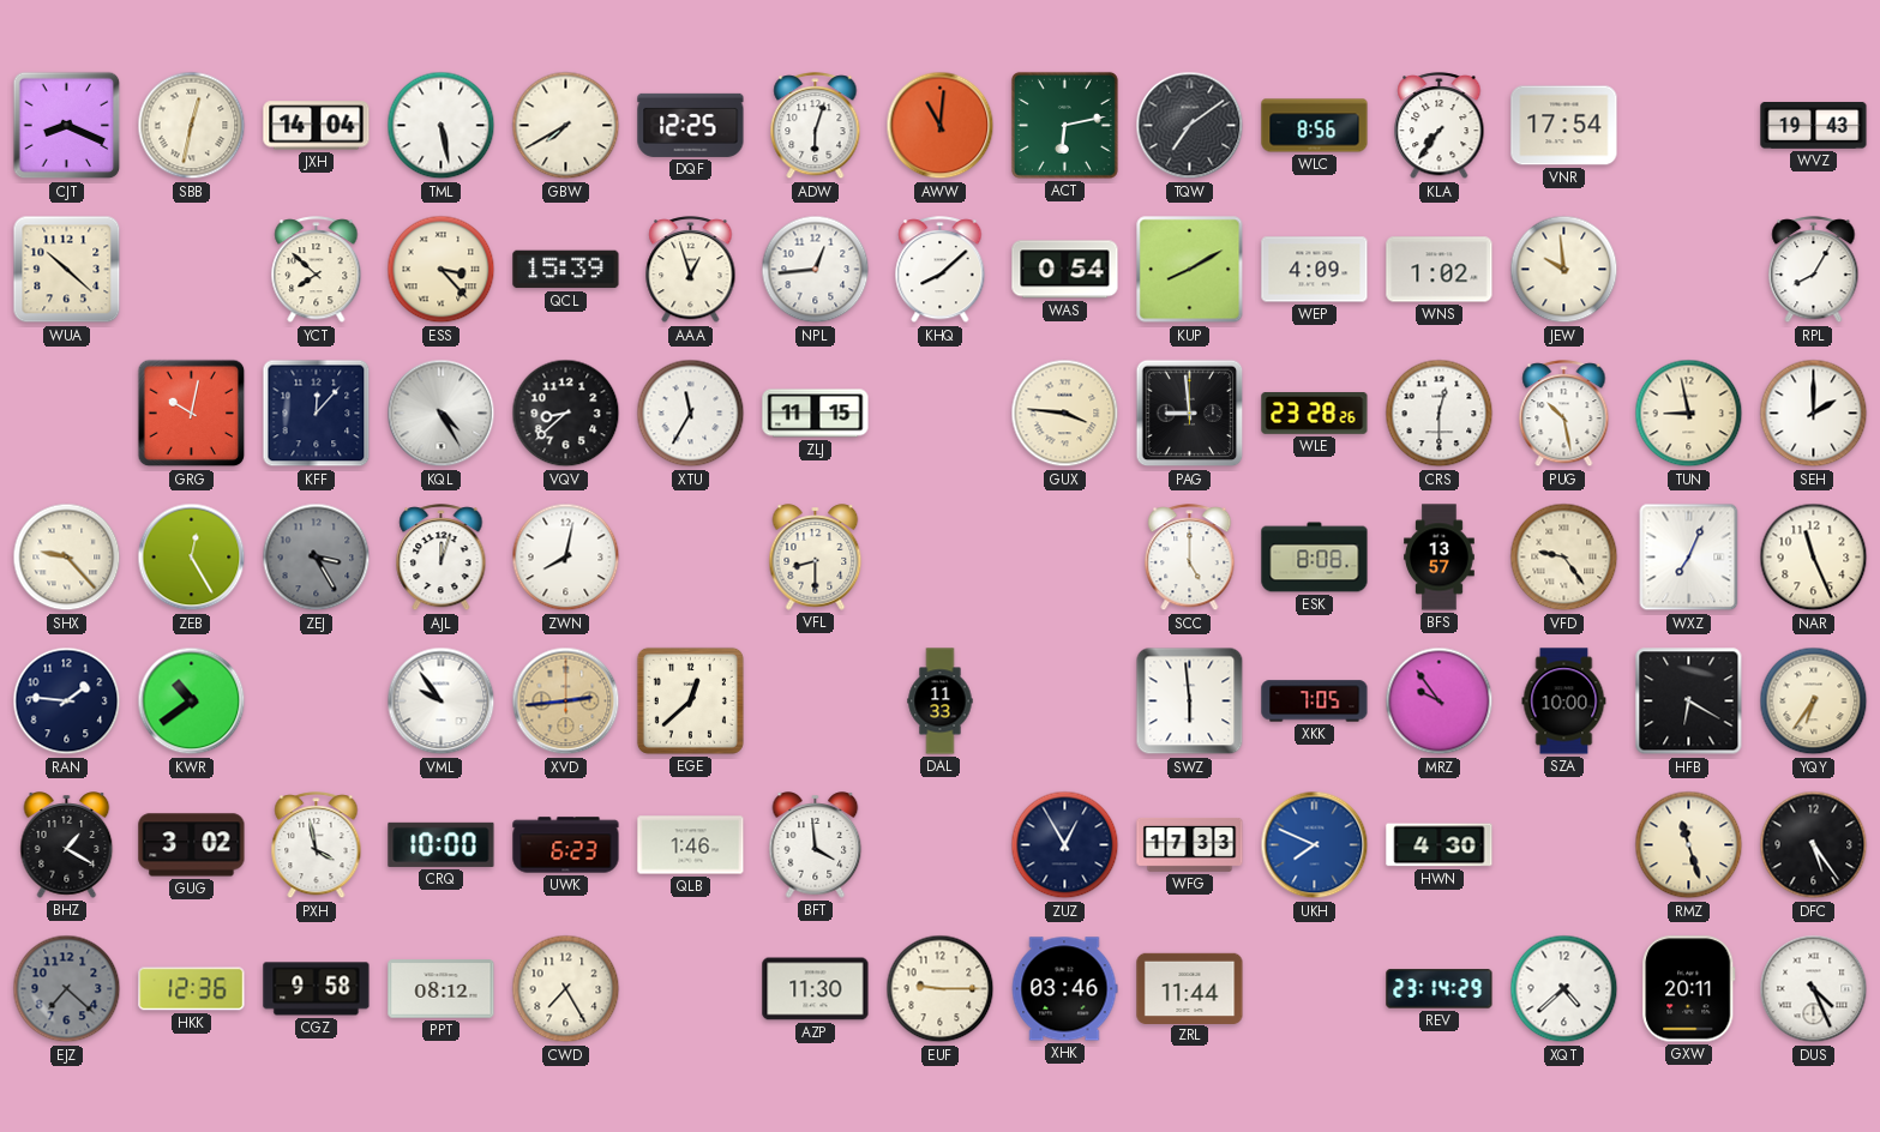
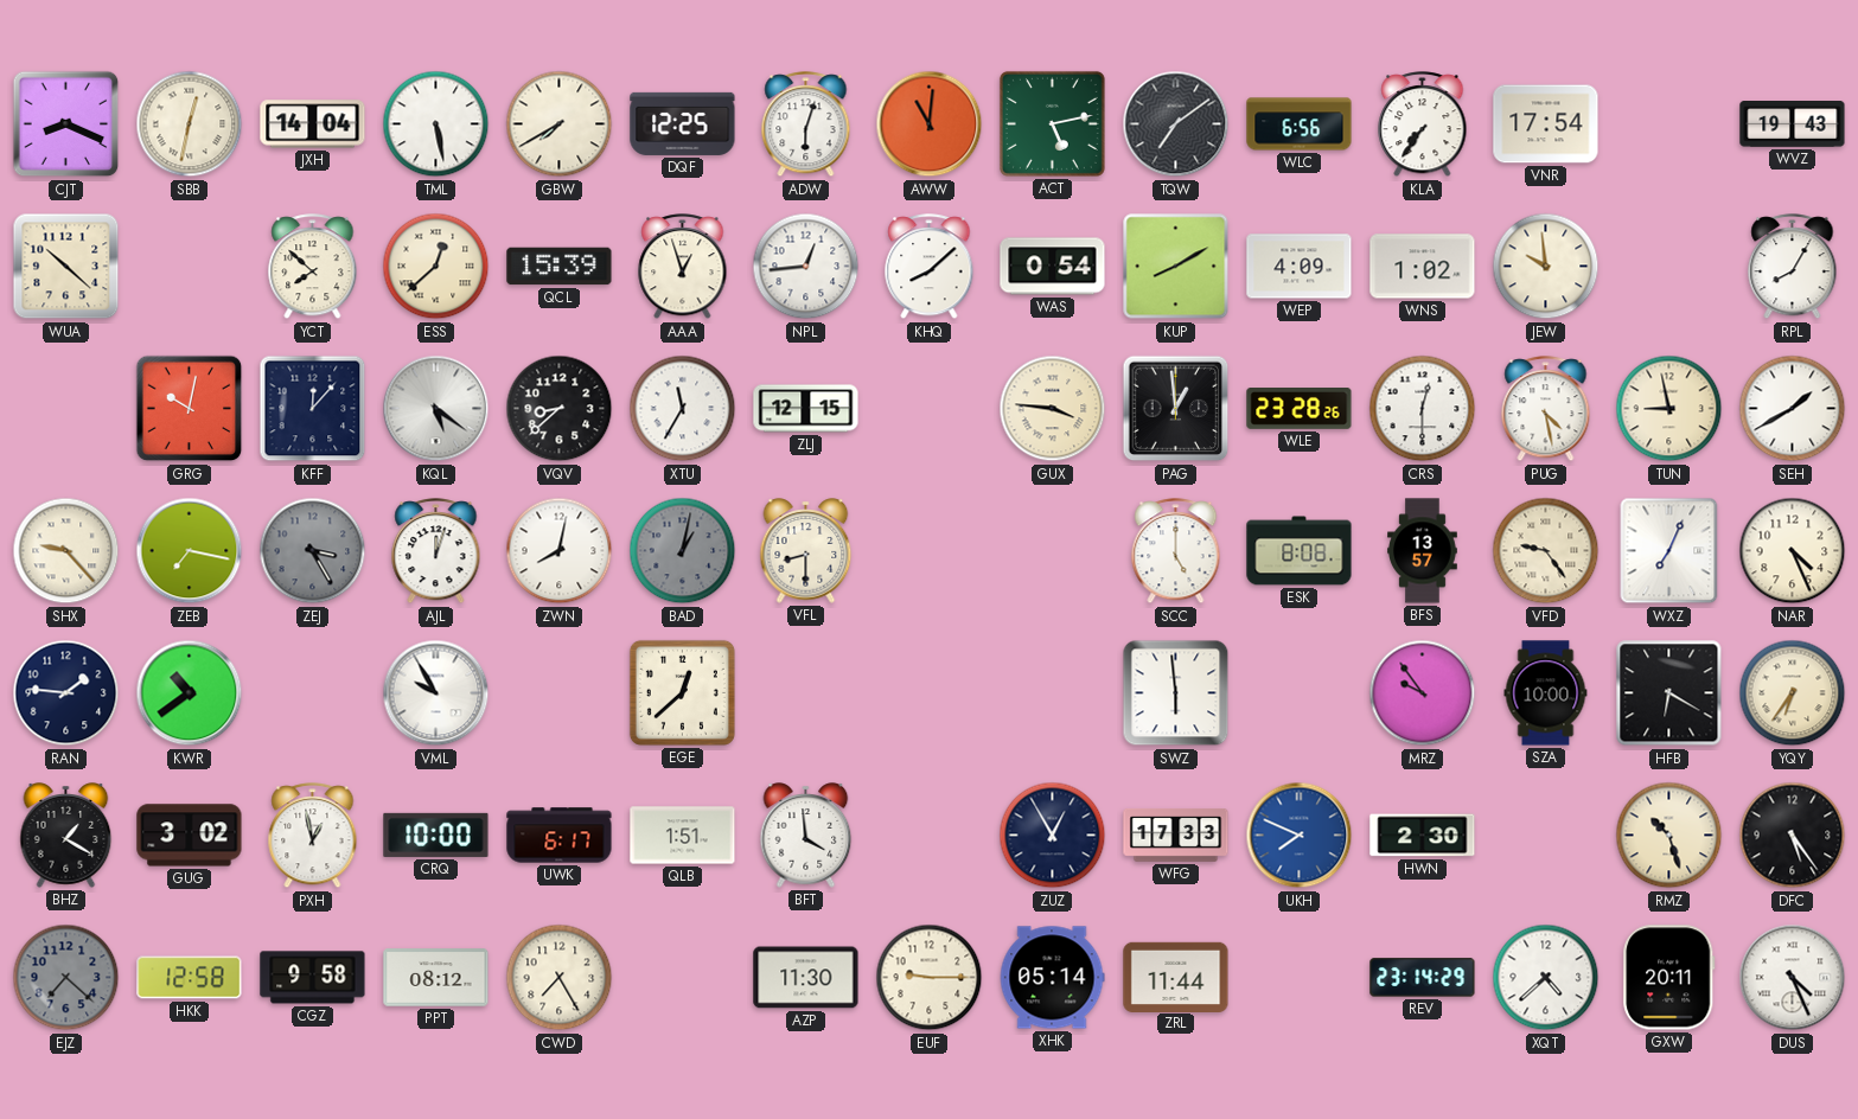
ACT: 6:13 -> 5:13 (1052, 123)
WLC: 8:56 -> 6:56 (1300, 124)
ESS: 3:23 -> 12:38 (436, 267)
KQL: 4:25 -> 5:21 (436, 409)
ZLJ: 11:15 -> 12:15 (806, 409)
PAG: 8:59 -> 12:59 (1176, 409)
PUG: 10:28 -> 4:28 (1546, 409)
SEH: 2:00 -> 1:40 (1793, 409)
ZEB: 12:25 -> 7:17 (190, 551)
BAD: none -> 1:02 (683, 551)
NAR: 11:26 -> 4:26 (1793, 551)
VML: 9:54 -> 9:55 (436, 693)
XVD: 2:44 -> none (566, 702)
DAL: 11:33 -> none (941, 702)
XKK: 7:05 -> none (1315, 702)
PXH: 3:58 -> 12:58 (313, 836)
UWK: 6:23 -> 6:17 (560, 836)
QLB: 1:46 -> 1:51 (683, 836)
HWN: 4:30 -> 2:30 (1423, 836)
RMZ: 11:27 -> 10:27 (1669, 836)
HKK: 12:36 -> 12:58 (190, 978)
XHK: 03:46 -> 05:14 (1052, 978)
